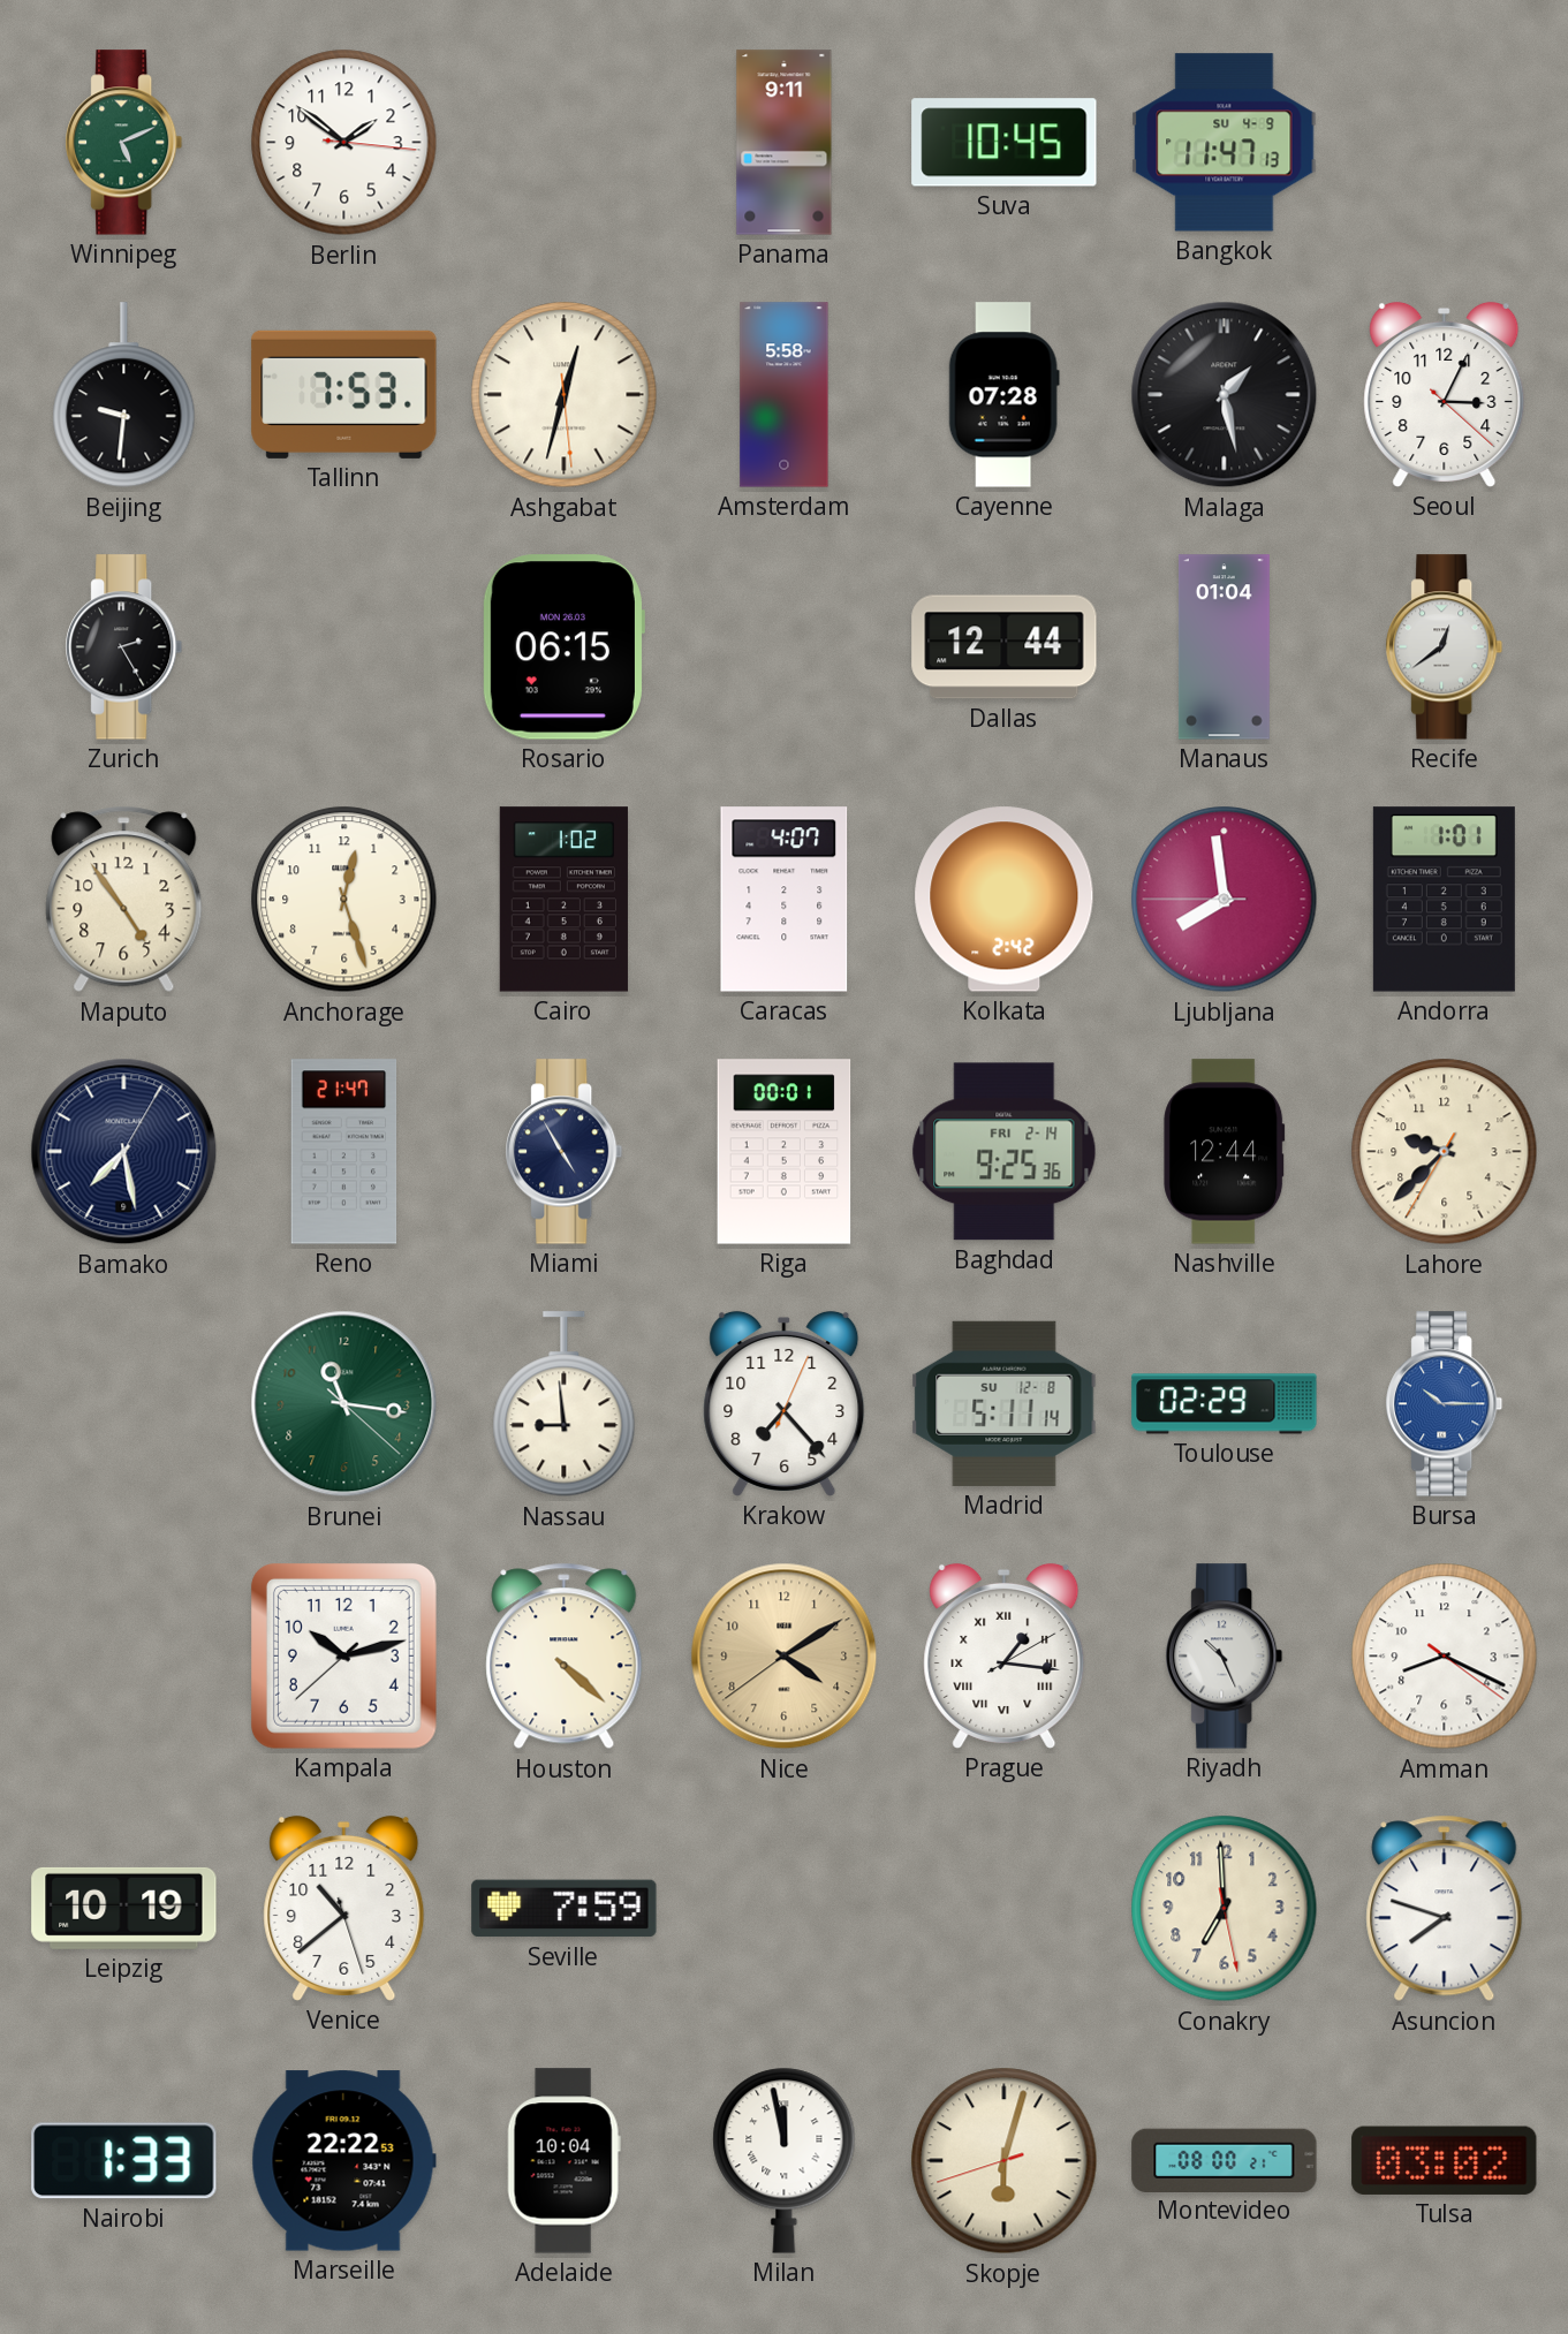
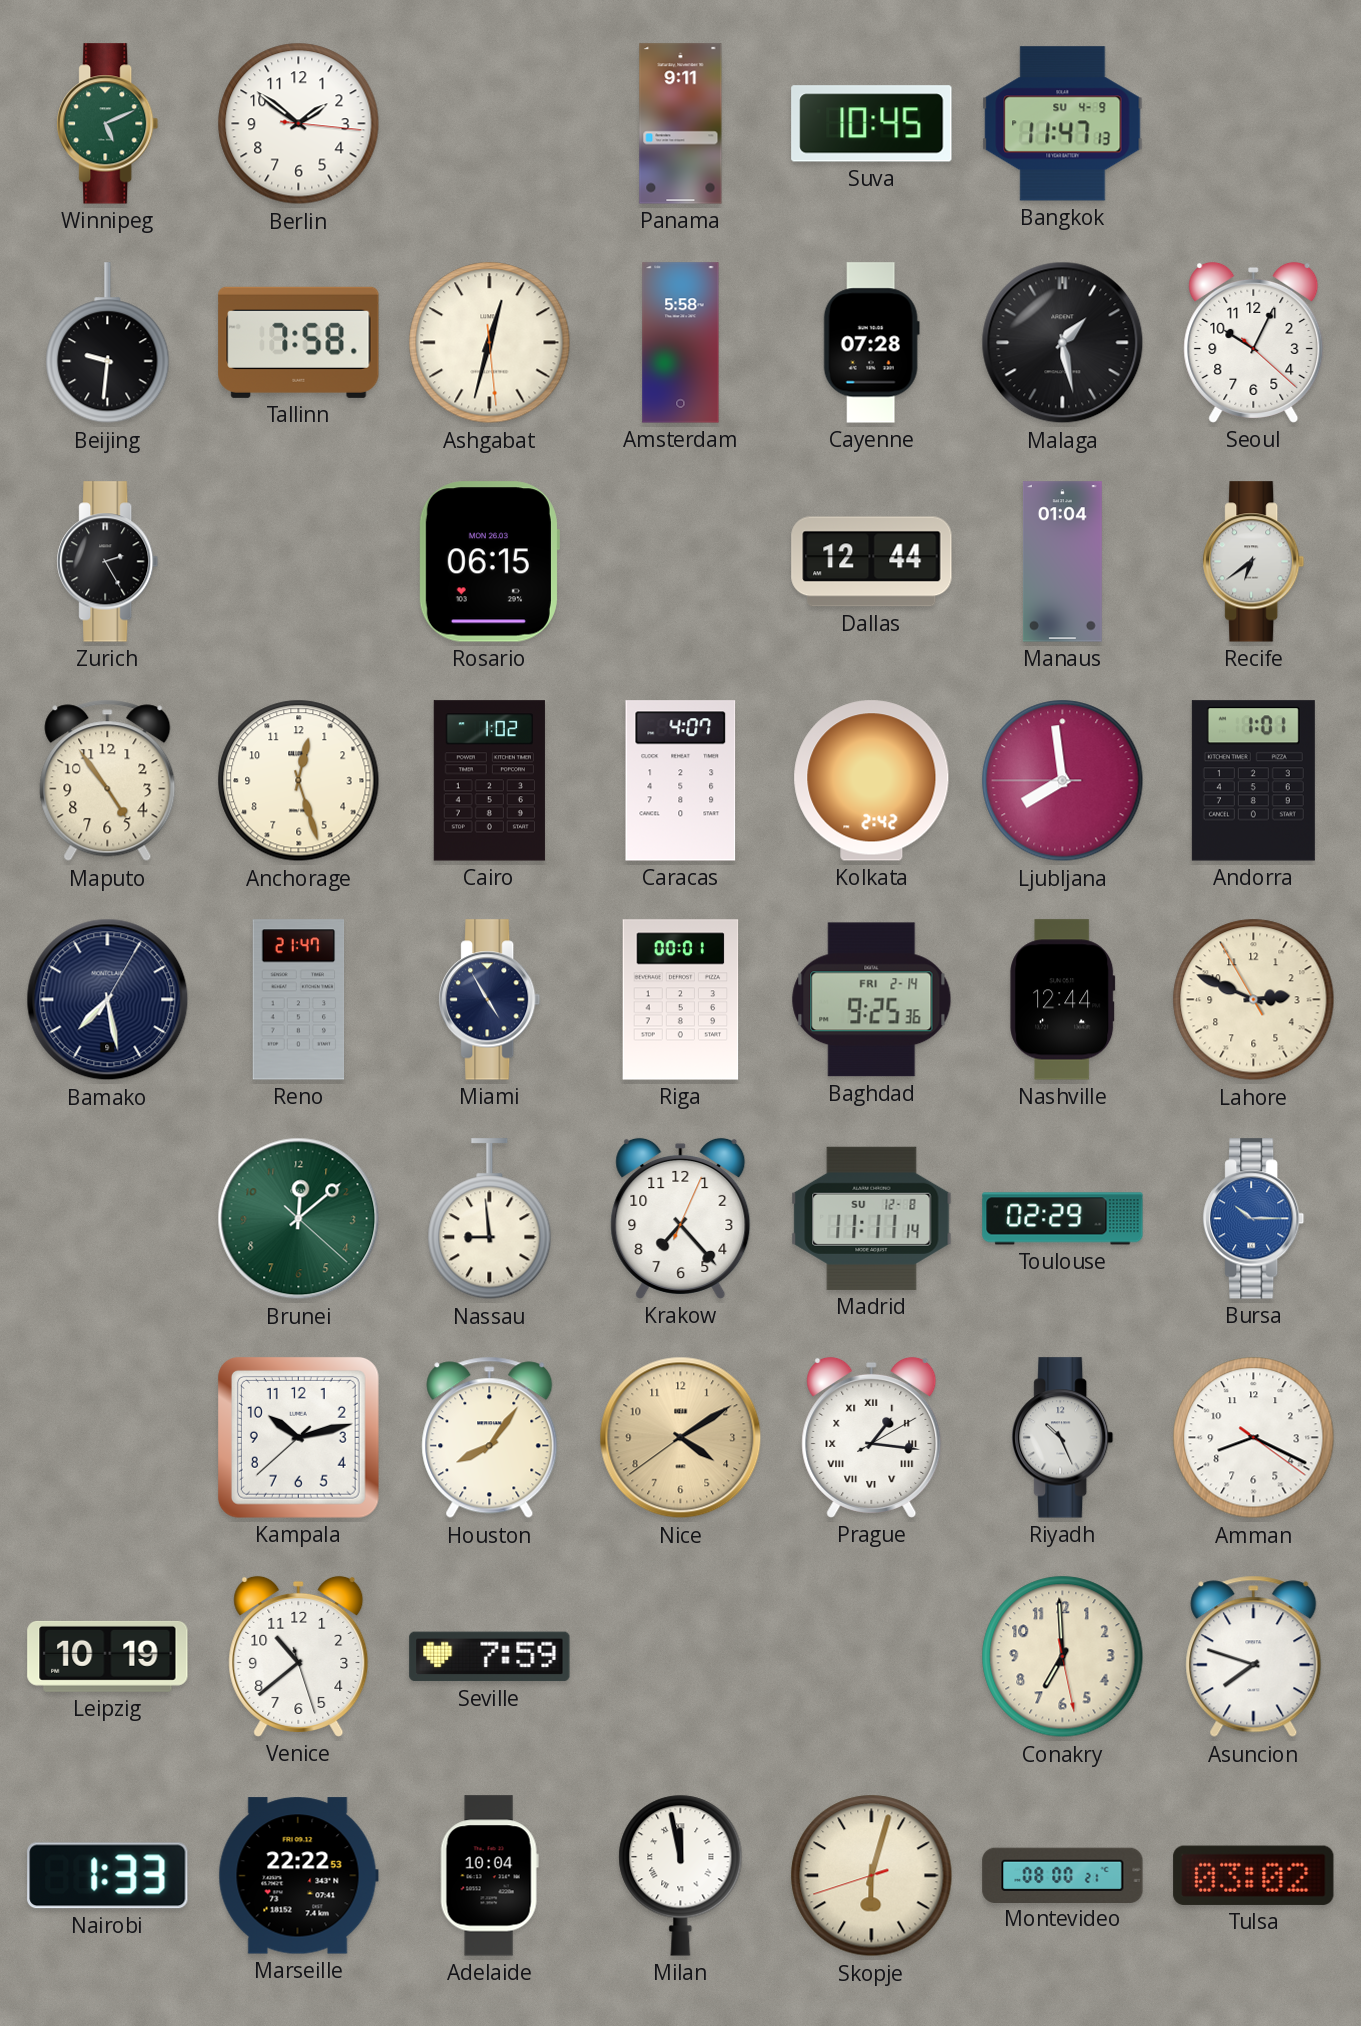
Tallinn: 7:53 -> 7:58 (299, 342)
Seoul: 3:04 -> 10:04 (1254, 342)
Recife: 12:39 -> 6:39 (1254, 562)
Lahore: 9:37 -> 2:48 (1254, 1000)
Brunei: 11:16 -> 12:08 (299, 1219)
Madrid: 5:11 -> 11:11 (872, 1218)
Houston: 4:22 -> 8:06 (490, 1438)
